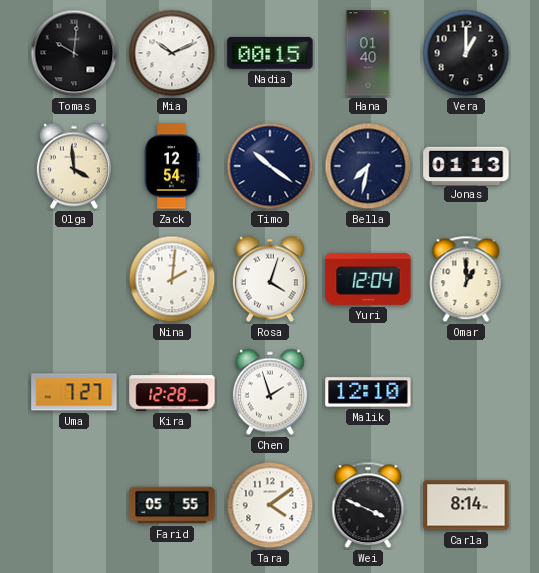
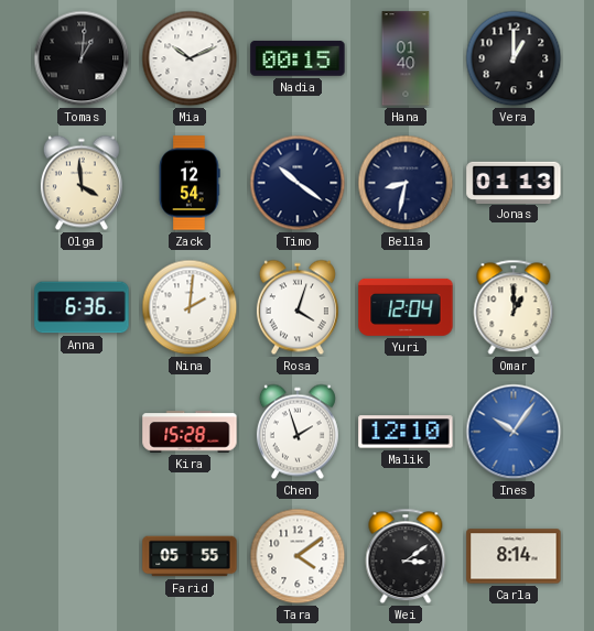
Tomas: 10:01 -> 1:01 (82, 58)
Bella: 7:32 -> 8:32 (406, 183)
Anna: none -> 6:36 (82, 307)
Uma: 7:27 -> none (74, 392)
Kira: 12:28 -> 15:28 (190, 432)
Ines: none -> 10:06 (514, 432)
Wei: 3:49 -> 3:09 (406, 556)
